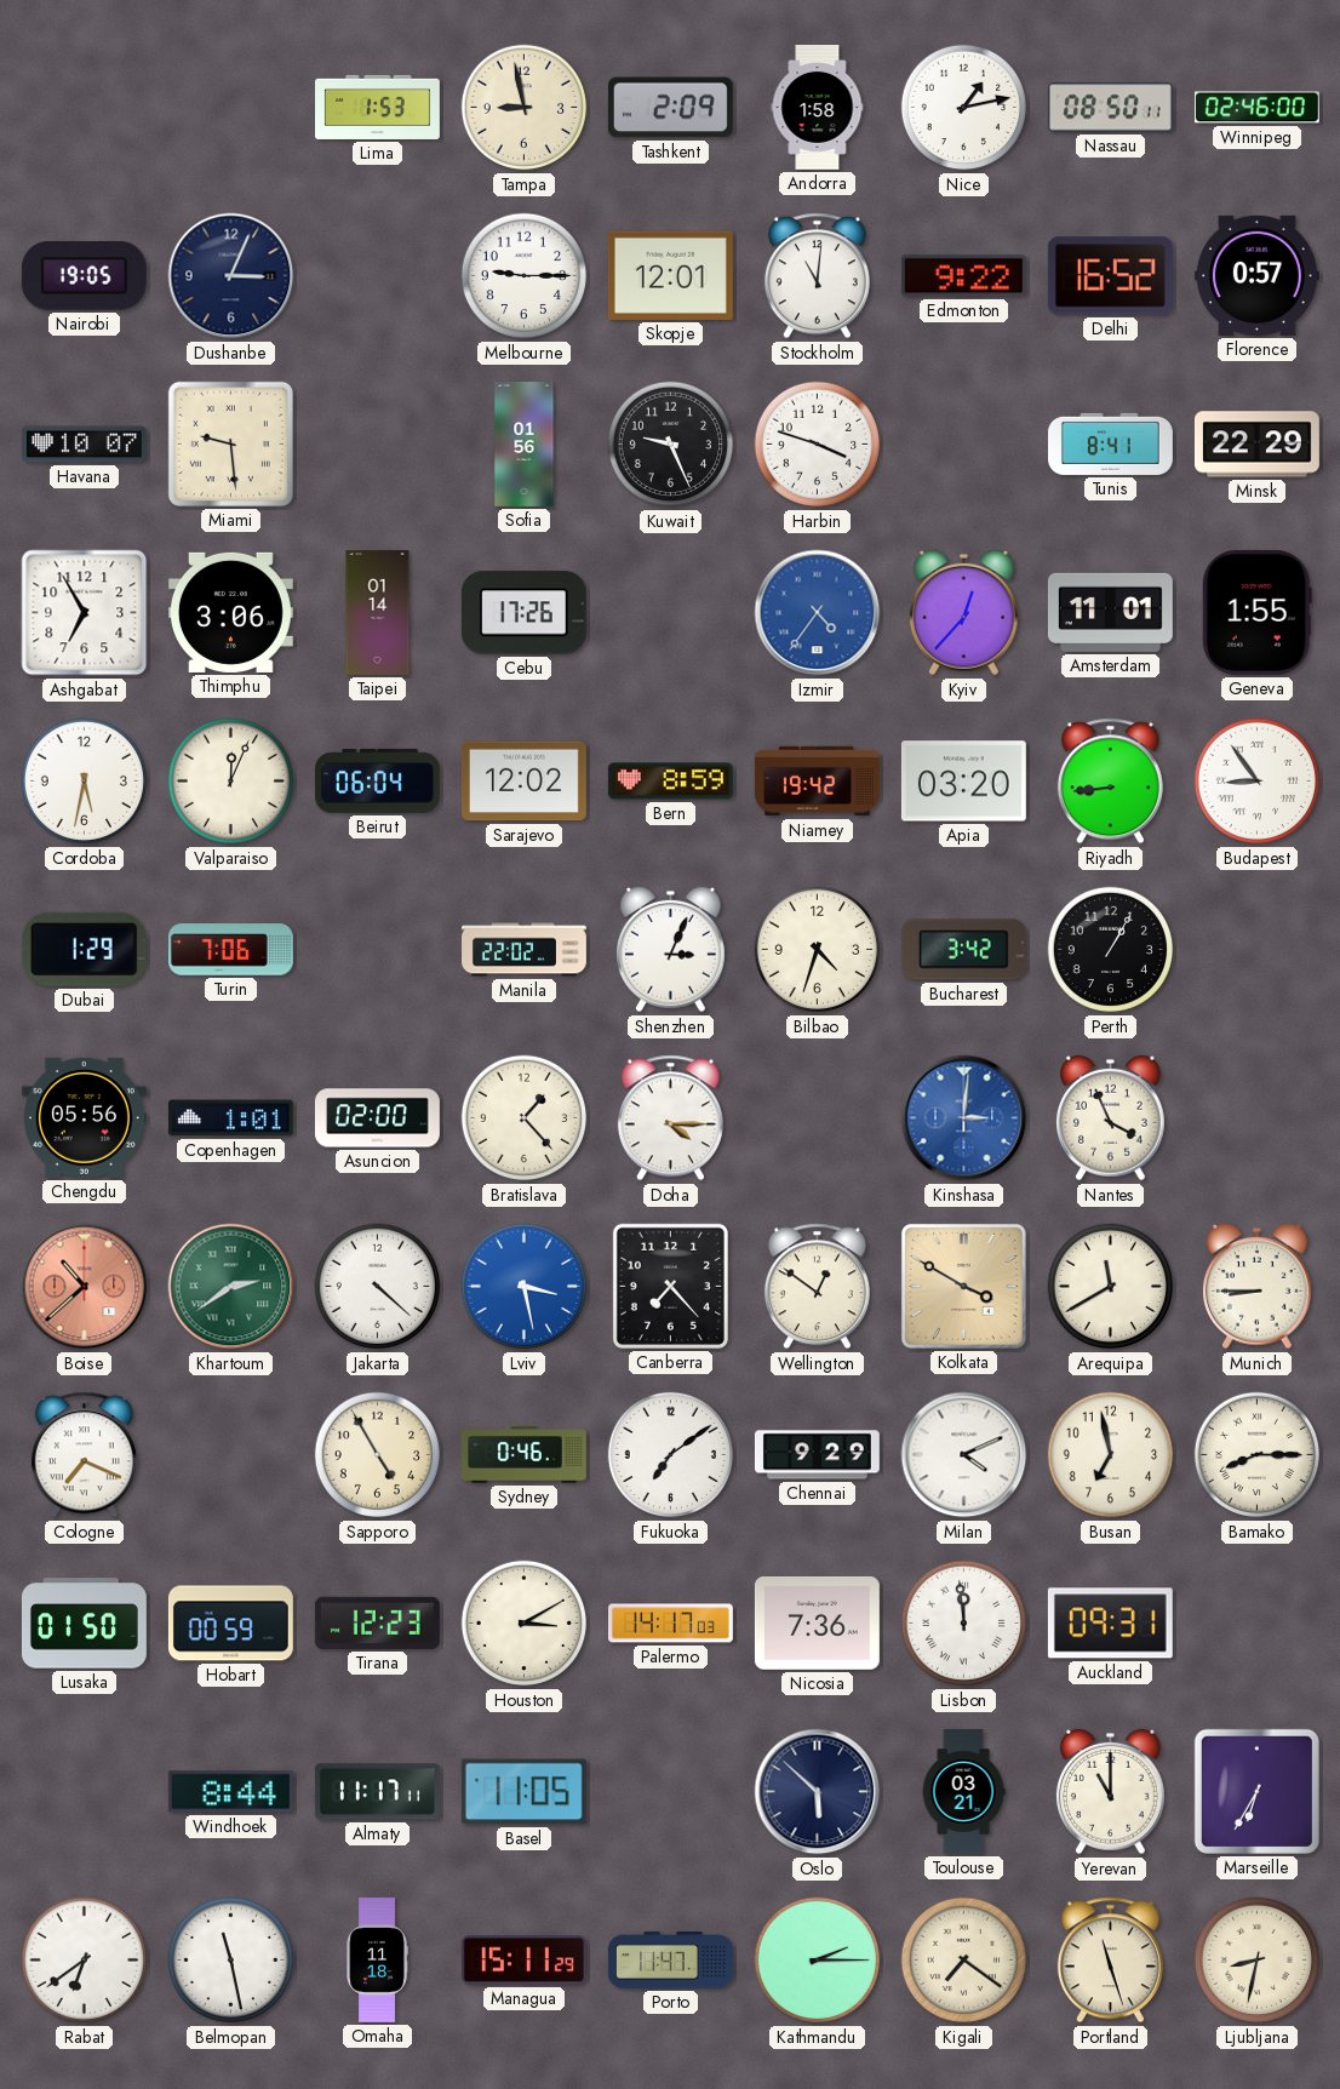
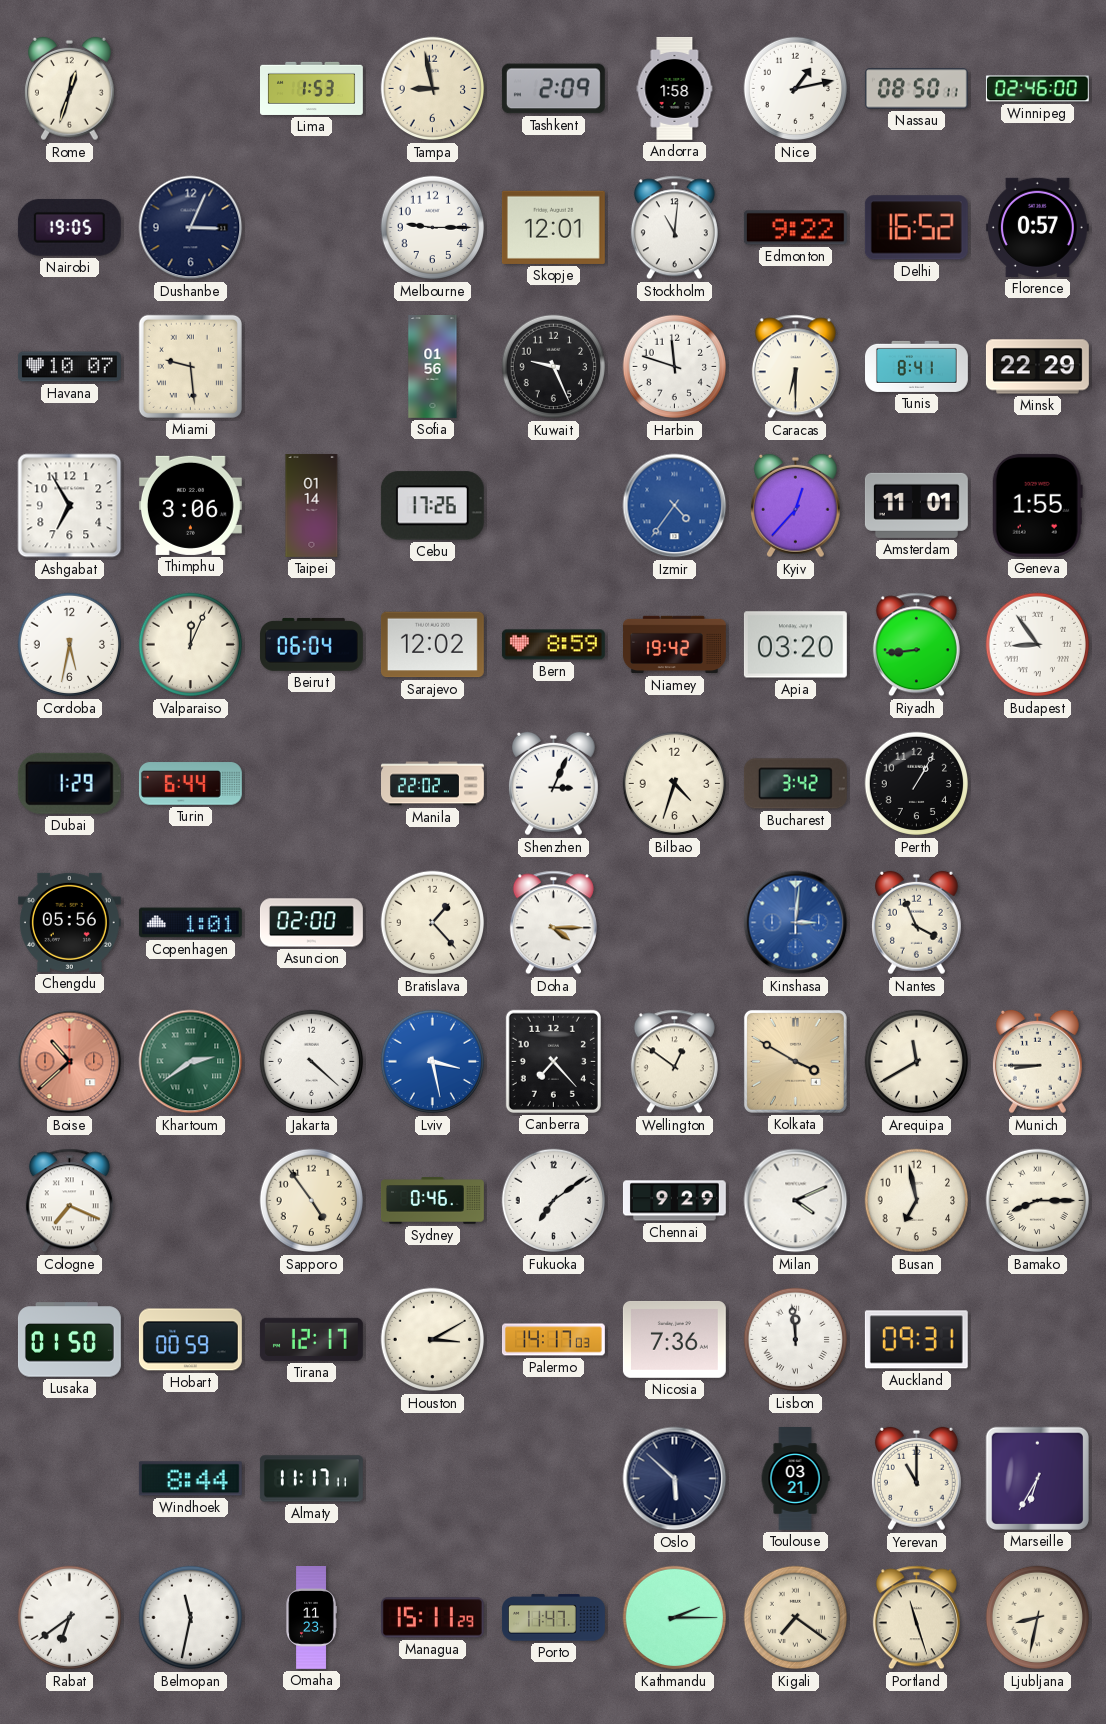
Rome: none -> 12:33 (69, 89)
Harbin: 3:48 -> 11:48 (675, 367)
Caracas: none -> 6:30 (795, 367)
Turin: 7:06 -> 6:44 (190, 784)
Sapporo: 4:55 -> 4:54 (312, 1201)
Tirana: 12:23 -> 12:17 (311, 1339)
Basel: 11:05 -> none (523, 1792)
Belmopan: 11:28 -> 11:32 (191, 1618)
Omaha: 11:18 -> 11:23 (311, 1618)
